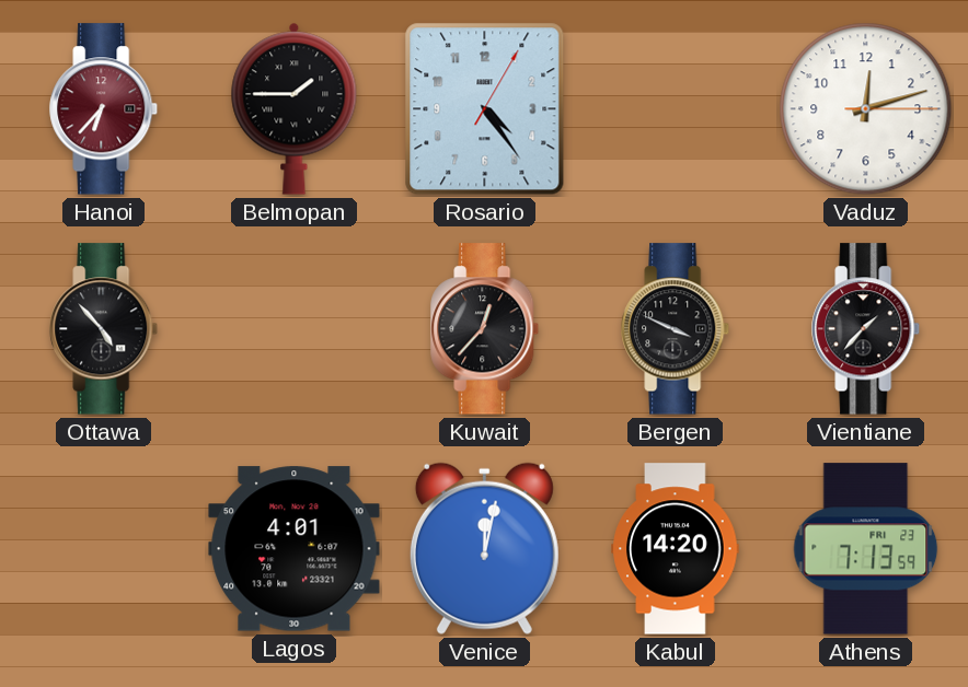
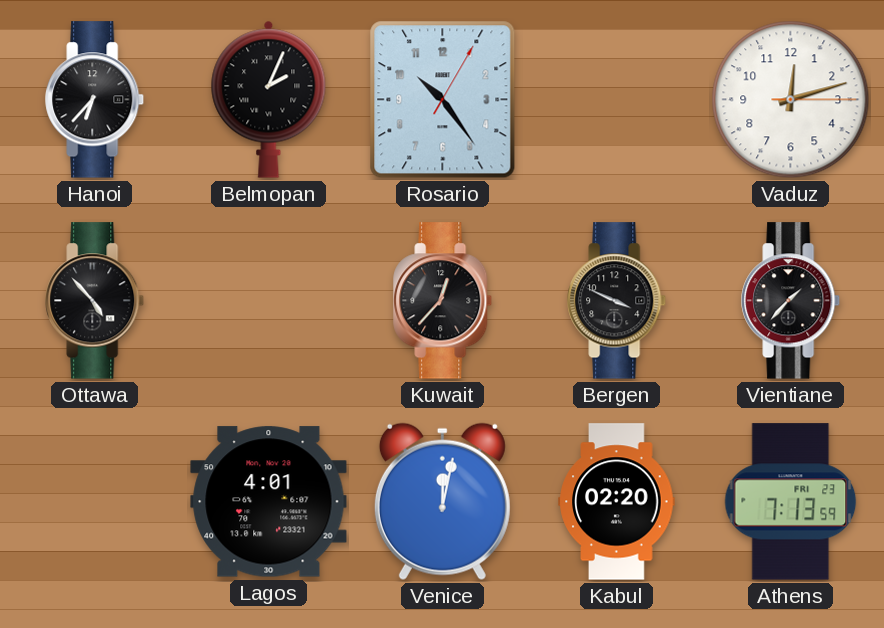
Hanoi dial: burgundy -> black (95, 100)
Belmopan: 1:45 -> 2:04 (269, 99)
Rosario: 4:24 -> 10:24 (443, 100)
Kabul: 14:20 -> 02:20 (617, 502)
